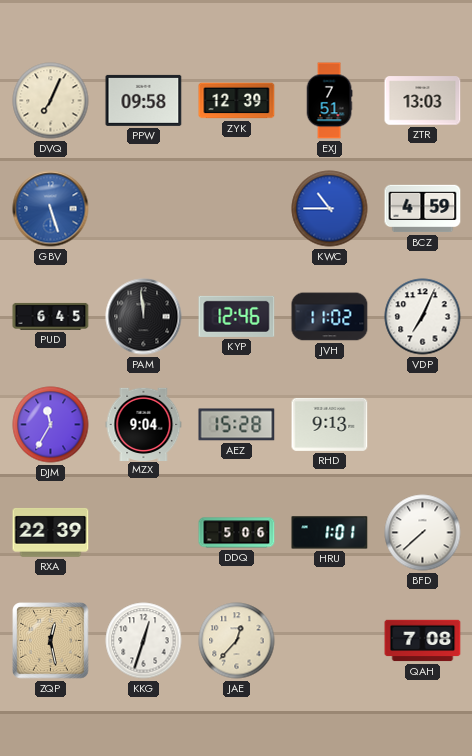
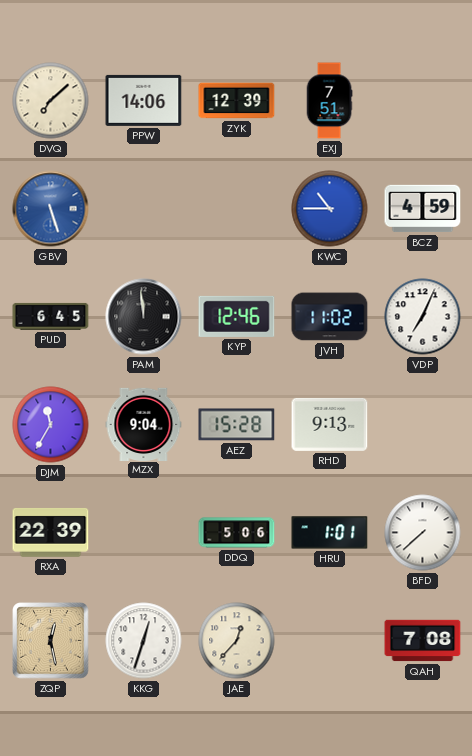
DVQ: 7:04 -> 7:08 (51, 101)
PPW: 09:58 -> 14:06 (144, 100)
ZTR: 13:03 -> none (423, 101)
